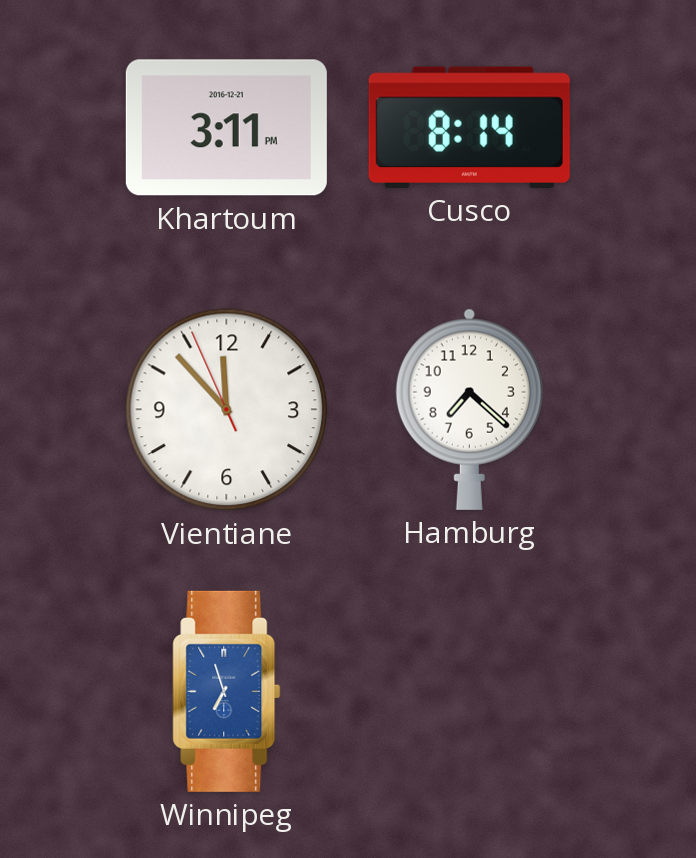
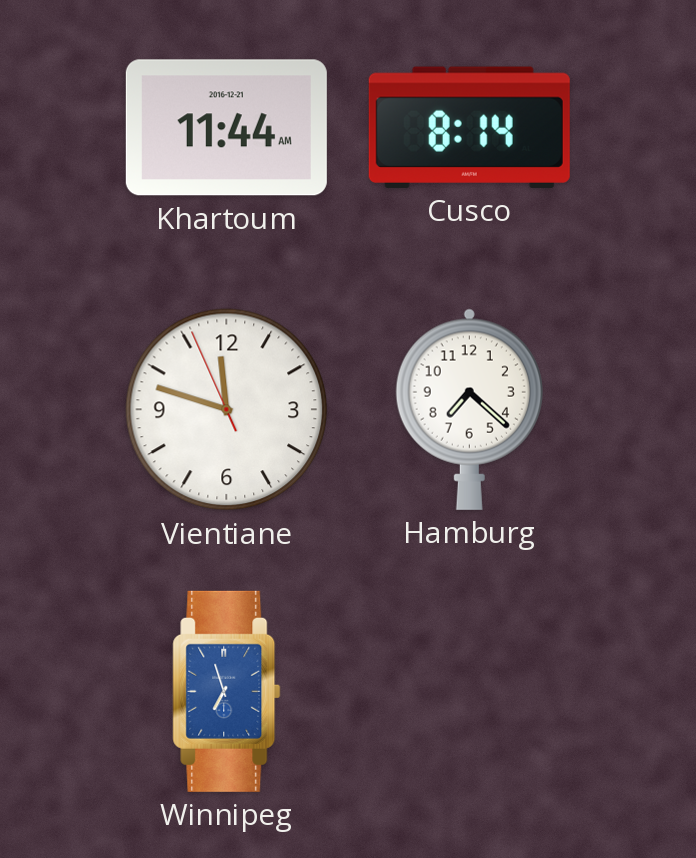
Khartoum: 3:11 -> 11:44 (226, 128)
Vientiane: 11:52 -> 11:47 (227, 410)
